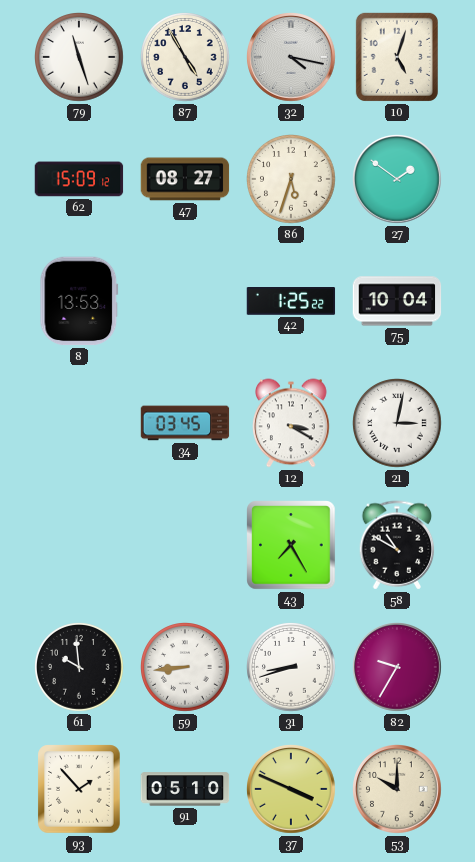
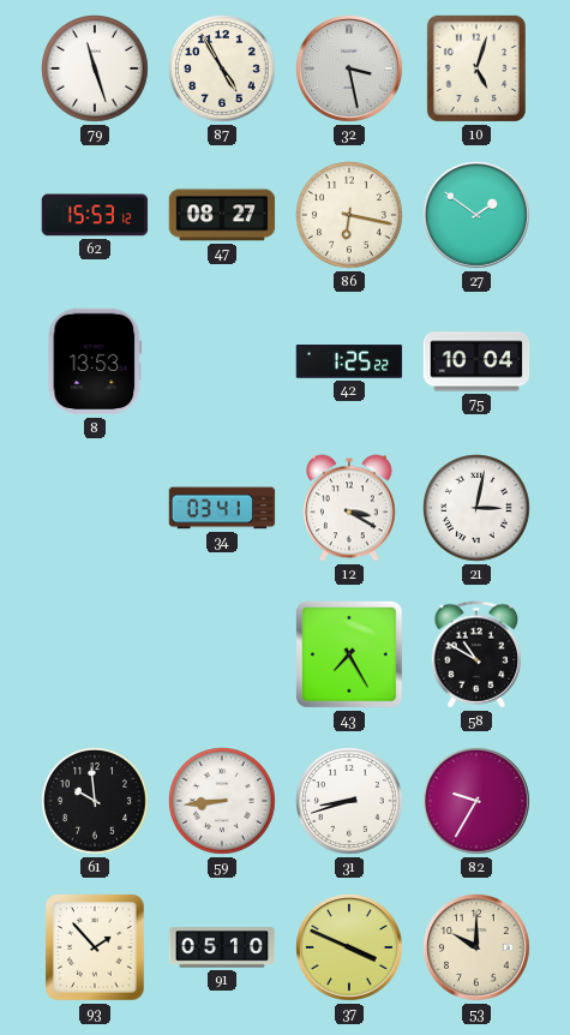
32: 4:17 -> 3:28 (350, 70)
62: 15:09 -> 15:53 (95, 215)
86: 5:33 -> 6:17 (350, 216)
34: 03:45 -> 03:41 (222, 508)
